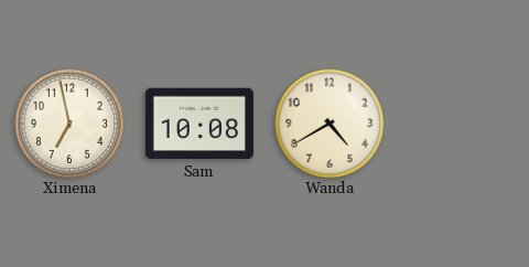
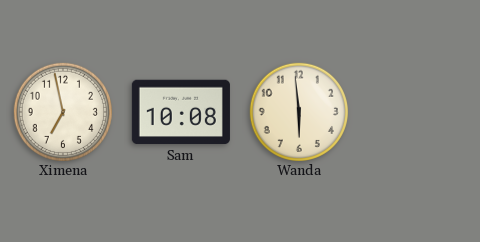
Wanda: 4:40 -> 5:59 (298, 111)
